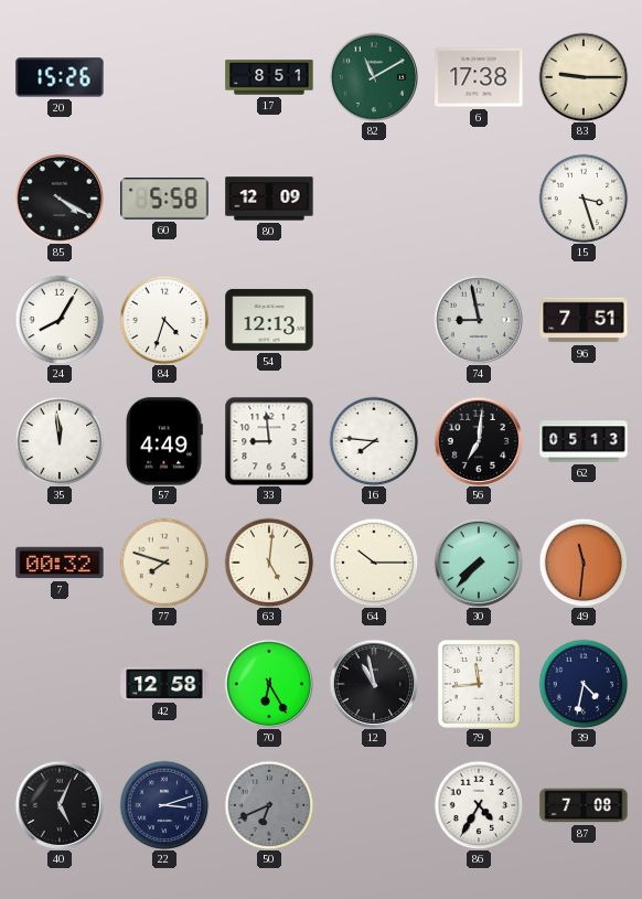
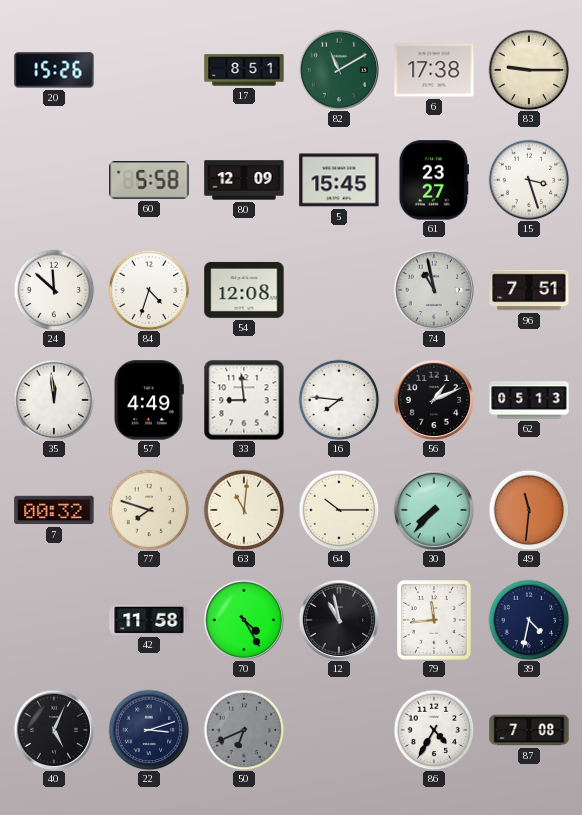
85: 4:20 -> none (58, 197)
5: none -> 15:45 (339, 180)
61: none -> 23:27 (433, 180)
24: 8:05 -> 11:52 (54, 290)
54: 12:13 -> 12:08 (244, 290)
74: 8:58 -> 10:58 (433, 289)
56: 7:01 -> 1:11 (433, 399)
63: 5:01 -> 11:01 (244, 510)
42: 12:58 -> 11:58 (149, 620)
70: 6:25 -> 4:25 (243, 619)
